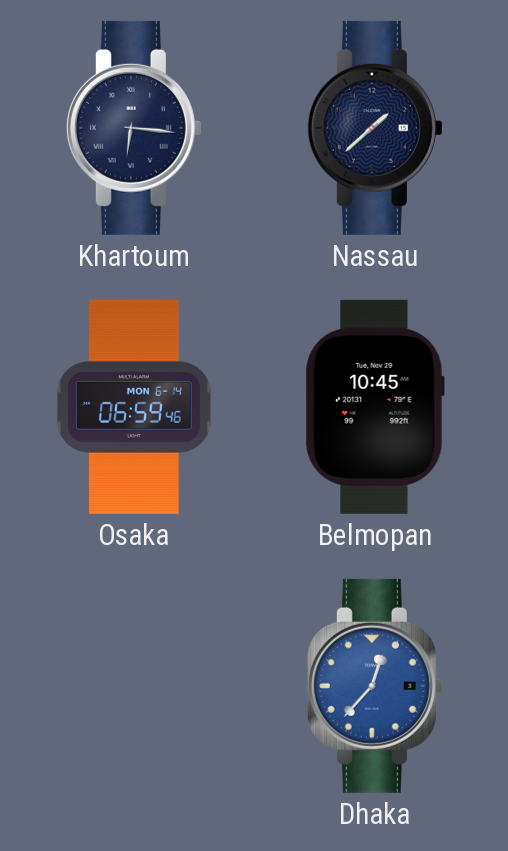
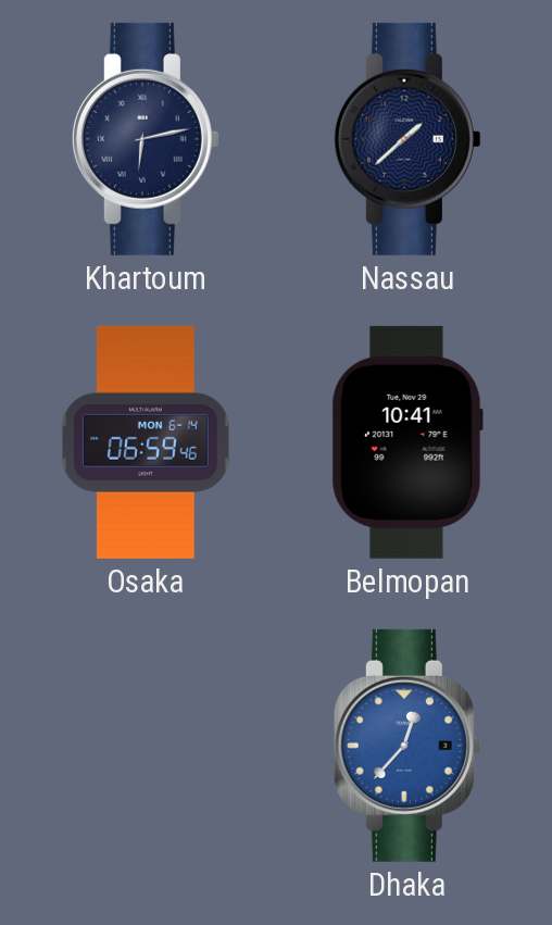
Khartoum: 6:16 -> 6:13 (146, 139)
Belmopan: 10:45 -> 10:41 (407, 442)
